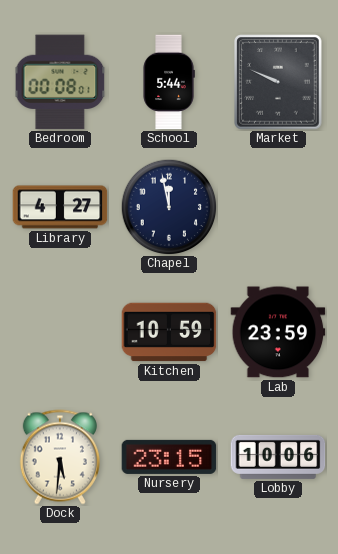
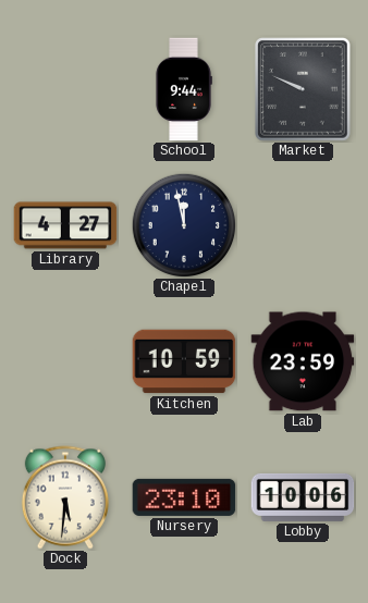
Bedroom: 00:08 -> none (60, 82)
School: 5:44 -> 9:44 (184, 89)
Nursery: 23:15 -> 23:10 (184, 497)
